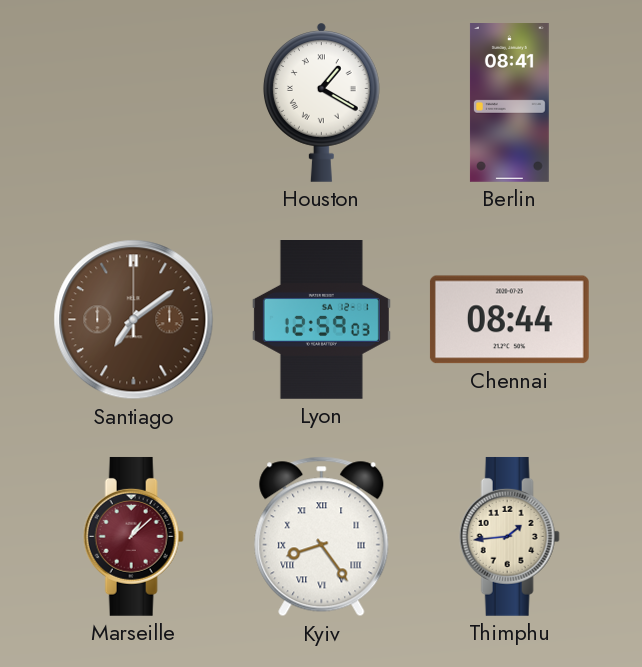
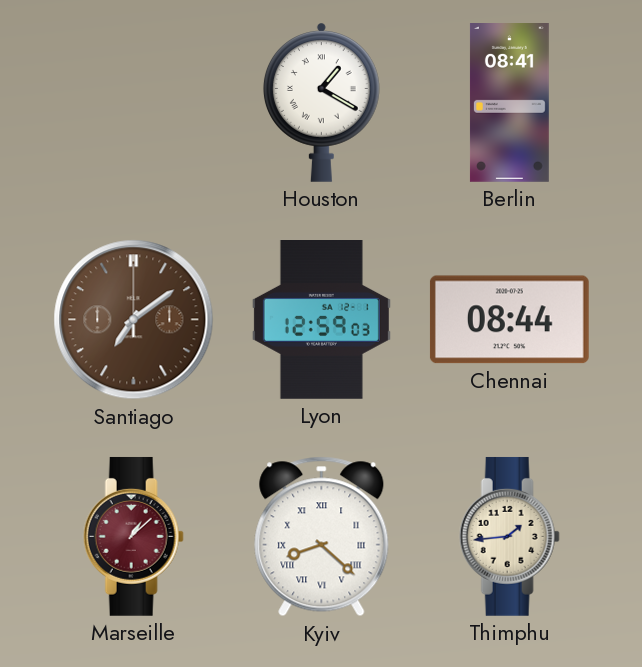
Kyiv: 8:24 -> 8:22 (322, 537)
